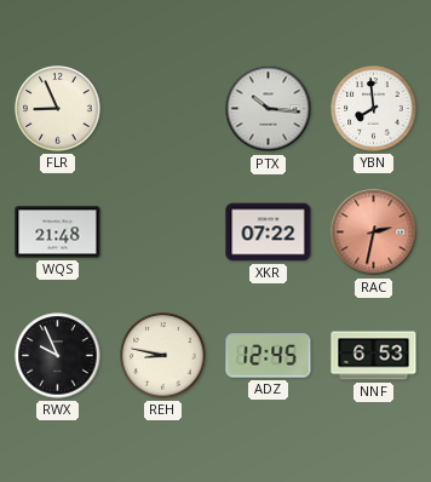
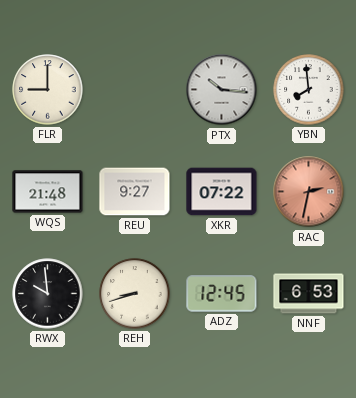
FLR: 8:56 -> 9:00 (48, 90)
REU: none -> 9:27 (135, 192)
RWX: 9:56 -> 9:59 (48, 294)
REH: 8:47 -> 8:42 (135, 294)
